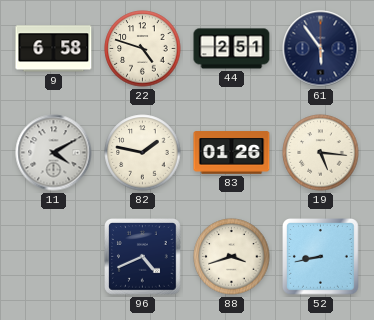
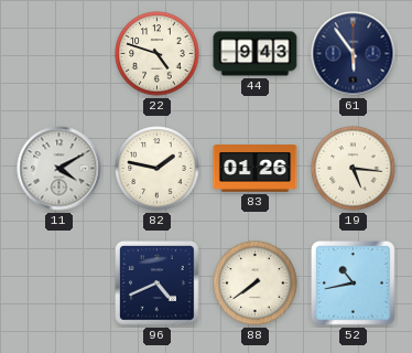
9: 6:58 -> none (54, 49)
44: 2:51 -> 9:43 (256, 54)
88: 3:42 -> 7:39 (256, 284)
52: 8:43 -> 10:43 (354, 284)
